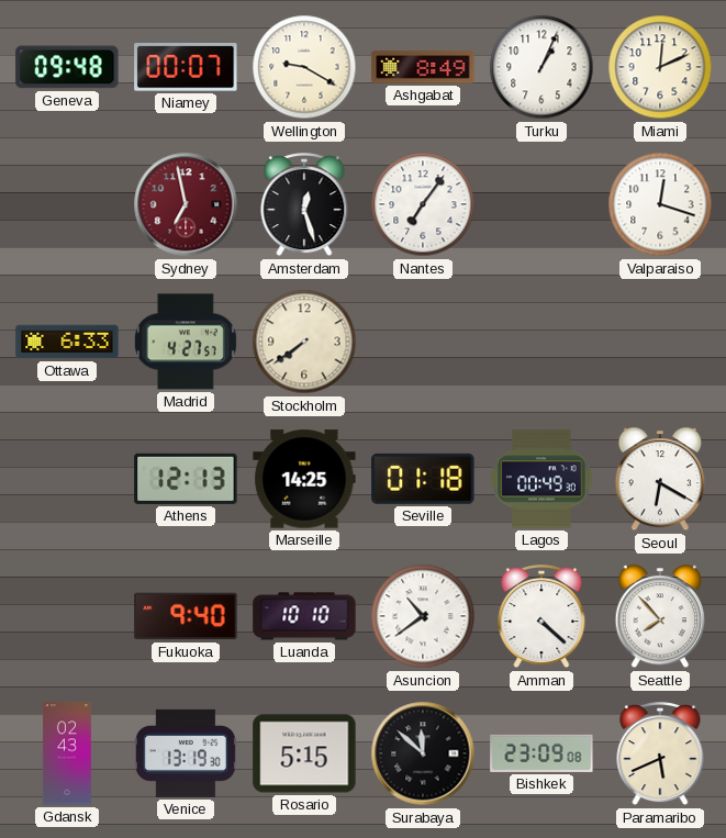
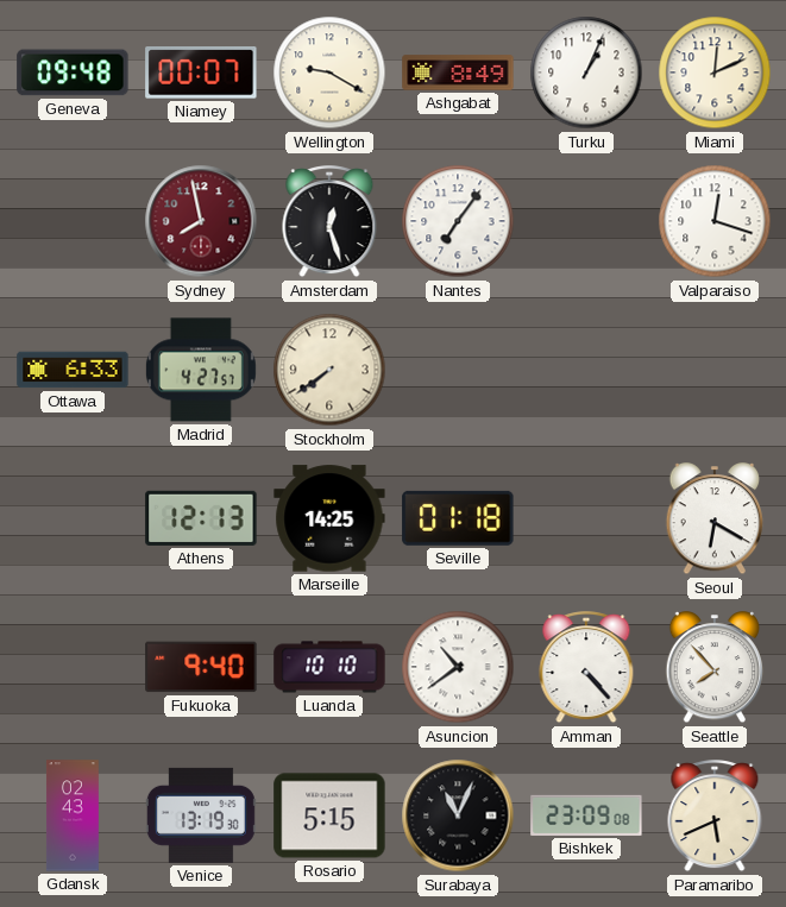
Sydney: 6:58 -> 7:58 (201, 221)
Lagos: 00:49 -> none (541, 479)
Amman: 4:22 -> 4:23 (586, 668)
Surabaya: 11:52 -> 11:04 (458, 815)
